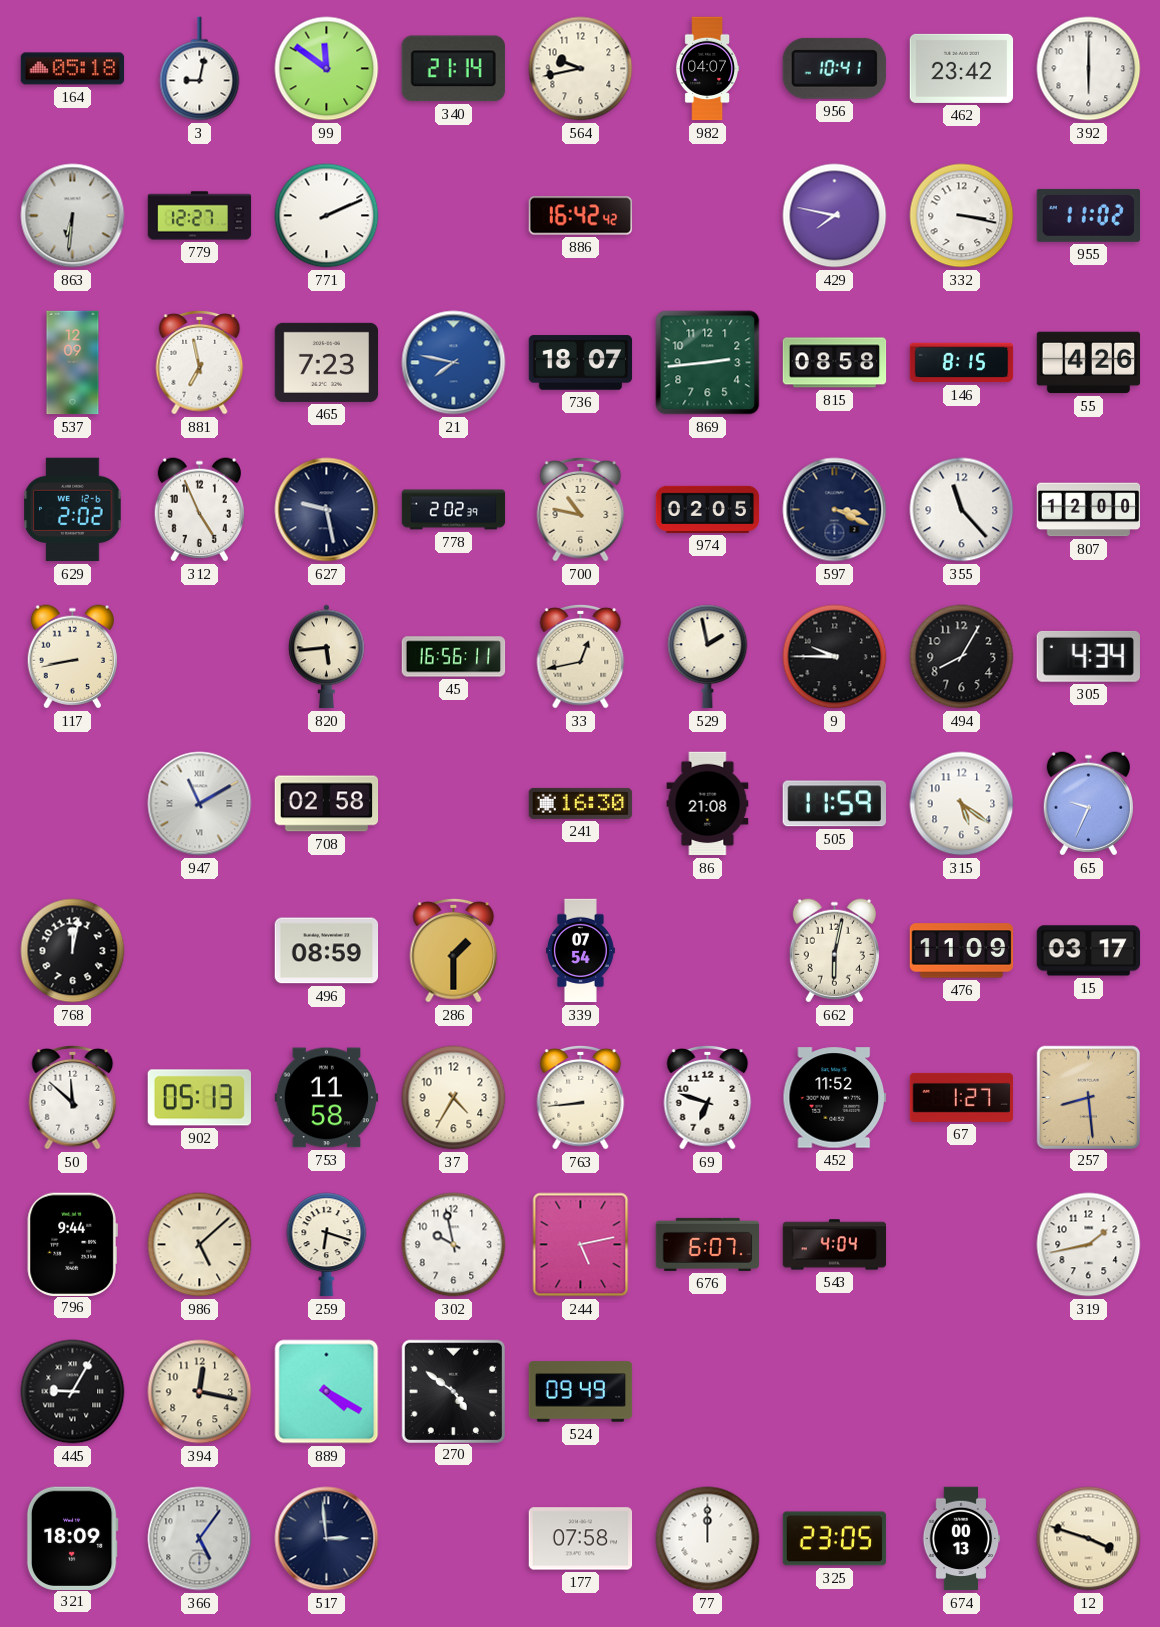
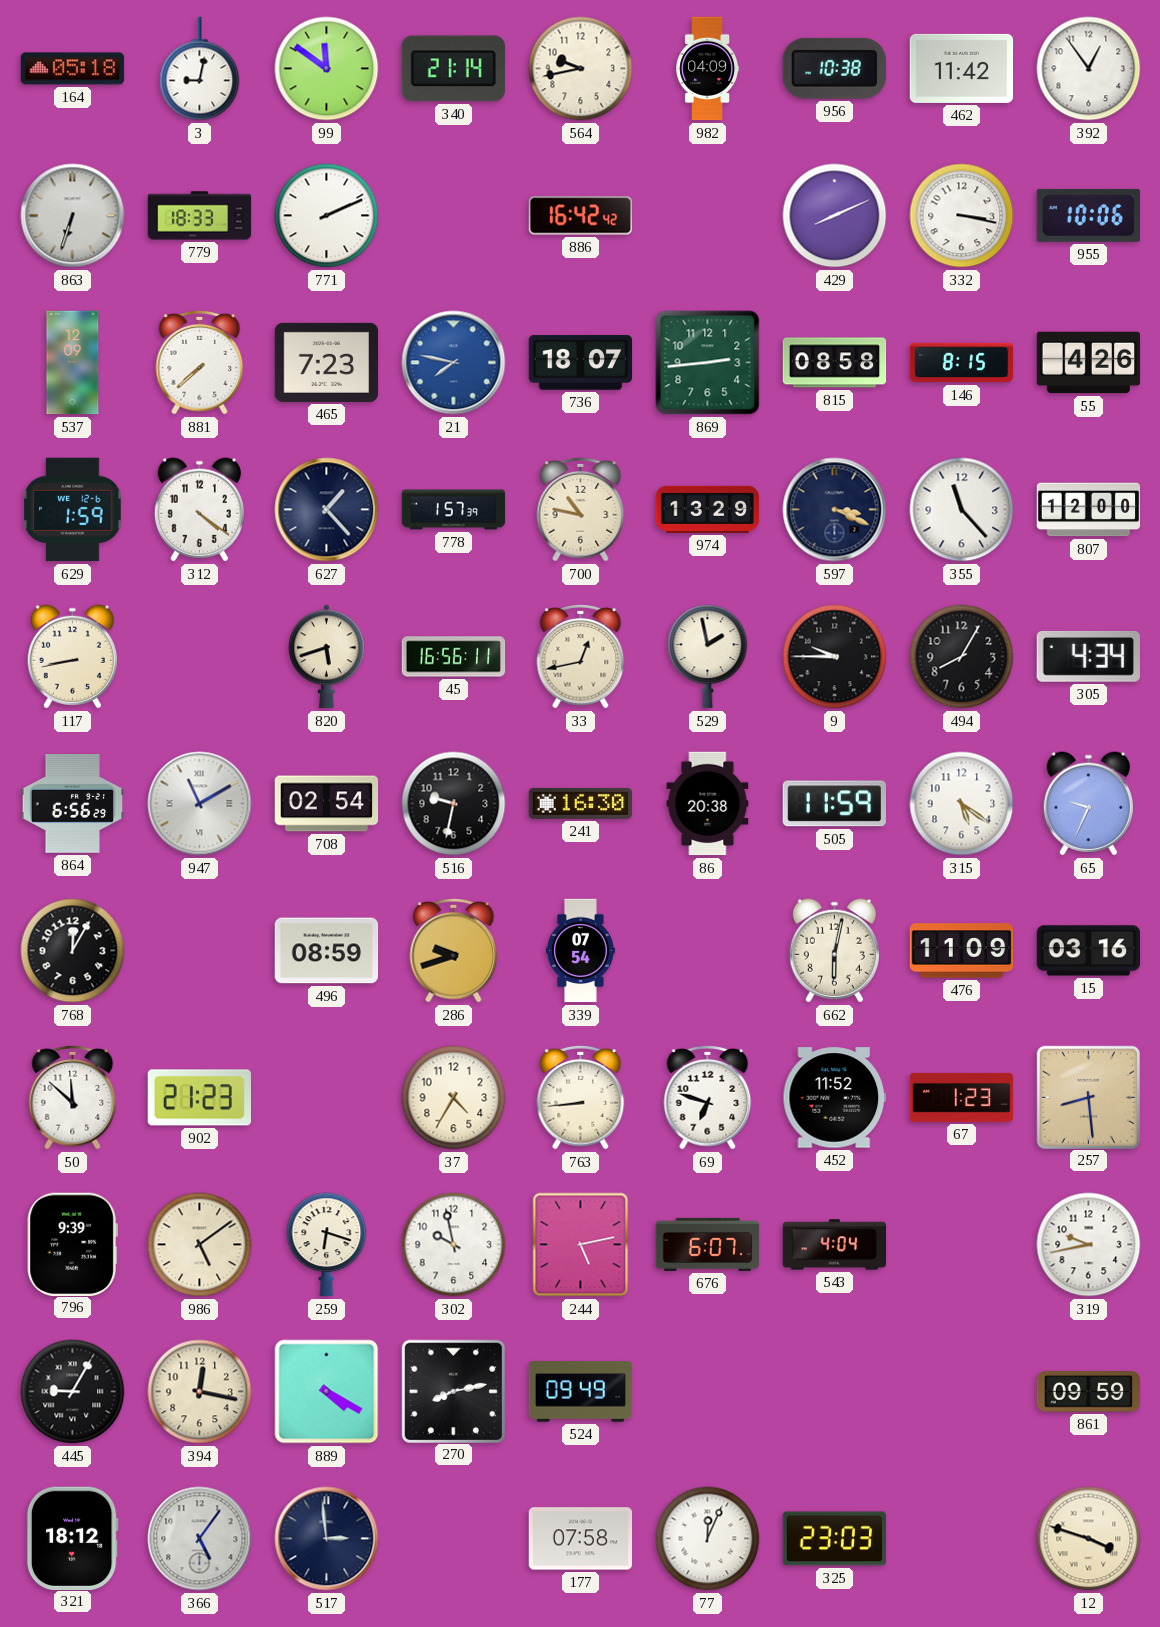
982: 04:07 -> 04:09 (707, 69)
956: 10:41 -> 10:38 (834, 68)
462: 23:42 -> 11:42 (962, 68)
392: 6:00 -> 12:54 (1089, 69)
863: 6:31 -> 6:33 (73, 216)
779: 12:27 -> 18:33 (200, 216)
429: 7:47 -> 8:11 (835, 216)
955: 11:02 -> 10:06 (1088, 215)
881: 6:58 -> 7:38 (200, 362)
629: 2:02 -> 1:59 (73, 510)
312: 4:56 -> 4:21 (199, 510)
627: 9:28 -> 1:23 (327, 510)
778: 2:02 -> 1:57 (454, 510)
974: 02:05 -> 13:29 (708, 509)
820: 5:44 -> 5:42 (327, 657)
864: none -> 6:56 (73, 804)
708: 02:58 -> 02:54 (327, 804)
516: none -> 9:32 (454, 804)
86: 21:08 -> 20:38 (708, 804)
768: 12:02 -> 12:05 (73, 951)
286: 1:30 -> 9:42 (454, 950)
15: 03:17 -> 03:16 (1089, 951)
902: 05:13 -> 21:23 (199, 1098)
753: 11:58 -> none (327, 1098)
67: 1:27 -> 1:23 (962, 1097)
796: 9:44 -> 9:39 (72, 1244)
986: 5:08 -> 5:09 (200, 1245)
319: 1:43 -> 9:43 (1089, 1245)
270: 4:51 -> 8:13 (453, 1391)
861: none -> 09:59 (1089, 1392)
321: 18:09 -> 18:12 (72, 1538)
77: 12:00 -> 12:04 (708, 1539)
325: 23:05 -> 23:03 (835, 1539)
674: 00:13 -> none (961, 1539)
